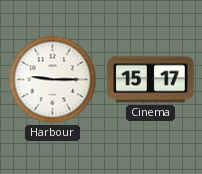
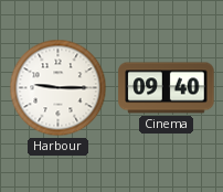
Cinema: 15:17 -> 09:40 (167, 88)
